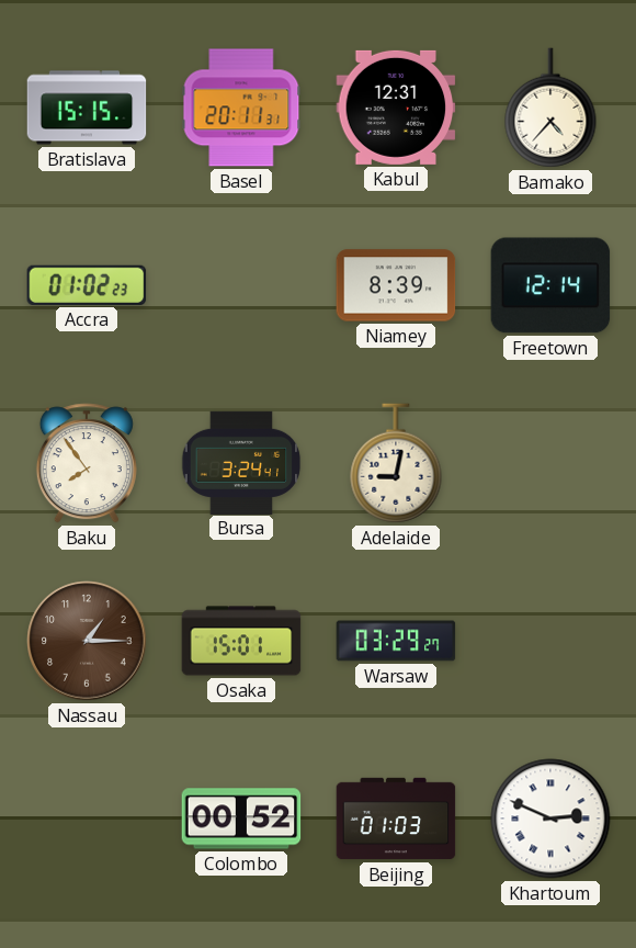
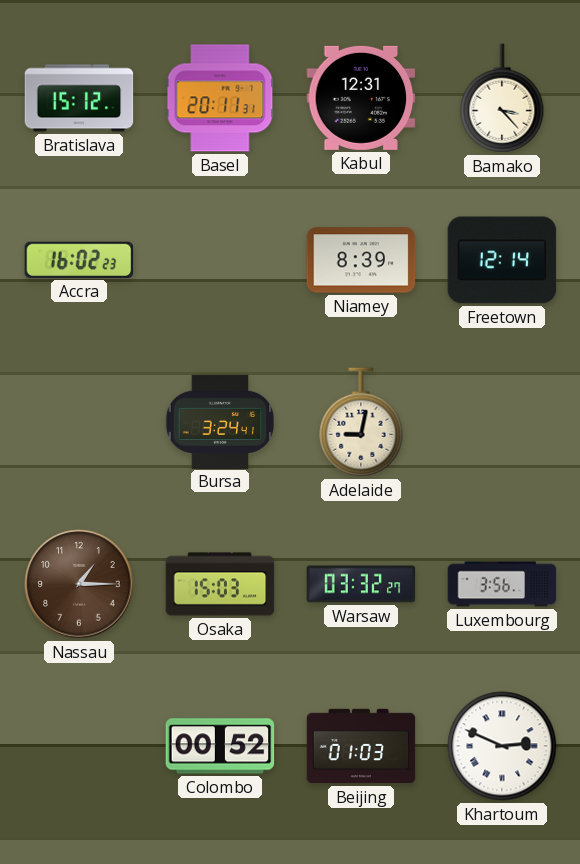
Bratislava: 15:15 -> 15:12 (79, 98)
Bamako: 4:37 -> 3:23 (502, 98)
Accra: 01:02 -> 16:02 (79, 260)
Baku: 7:54 -> none (87, 463)
Osaka: 15:01 -> 15:03 (220, 584)
Warsaw: 03:29 -> 03:32 (361, 584)
Luxembourg: none -> 3:56 (502, 584)
